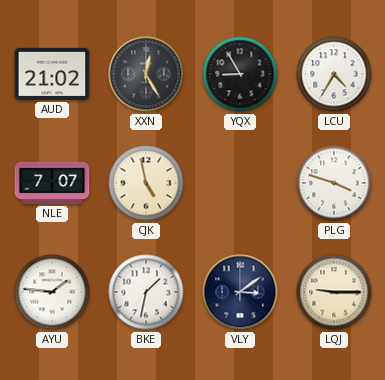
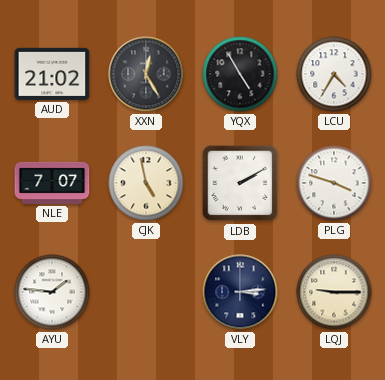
YQX: 8:55 -> 4:55 (240, 74)
LDB: none -> 2:10 (240, 183)
BKE: 1:32 -> none (146, 292)
VLY: 3:09 -> 3:14 (240, 292)
